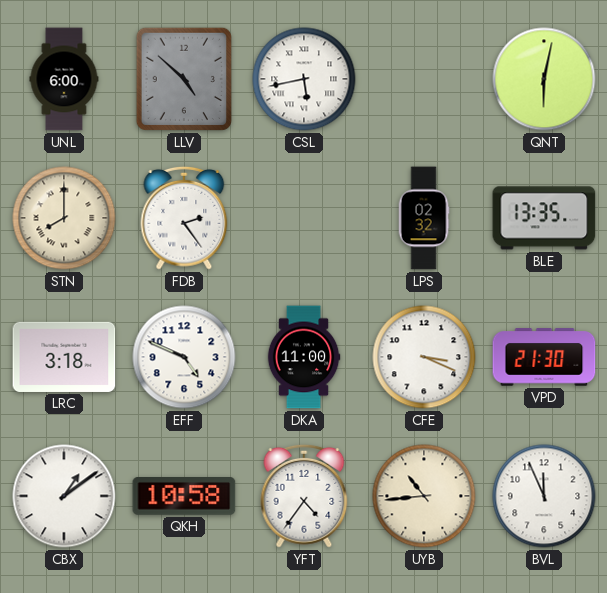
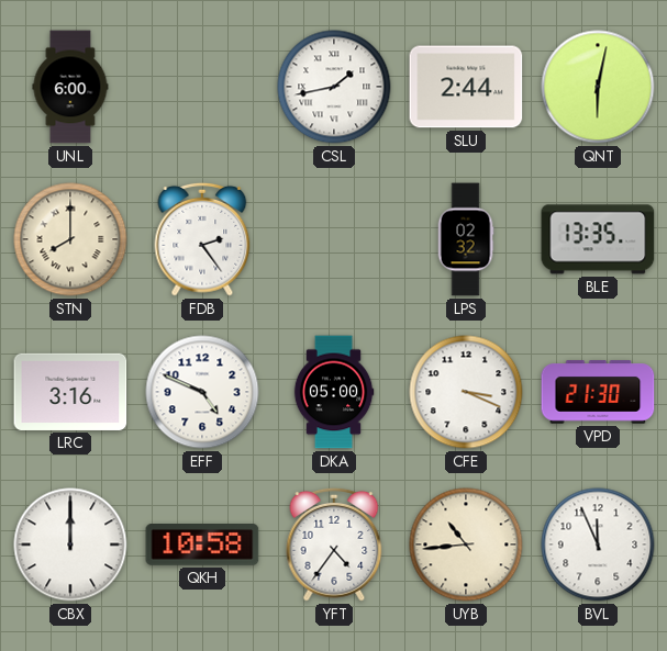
LLV: 4:52 -> none (184, 79)
CSL: 5:43 -> 1:43 (334, 87)
SLU: none -> 2:44 (466, 87)
LRC: 3:18 -> 3:16 (70, 392)
DKA: 11:00 -> 05:00 (334, 392)
CBX: 1:09 -> 12:00 (70, 545)
